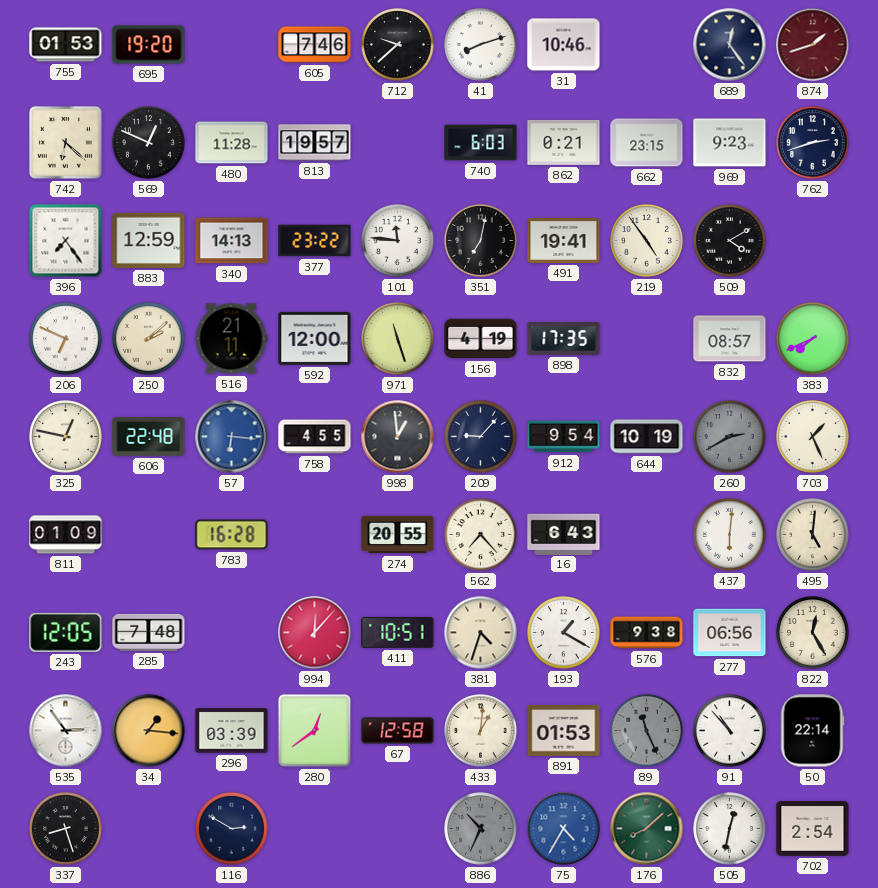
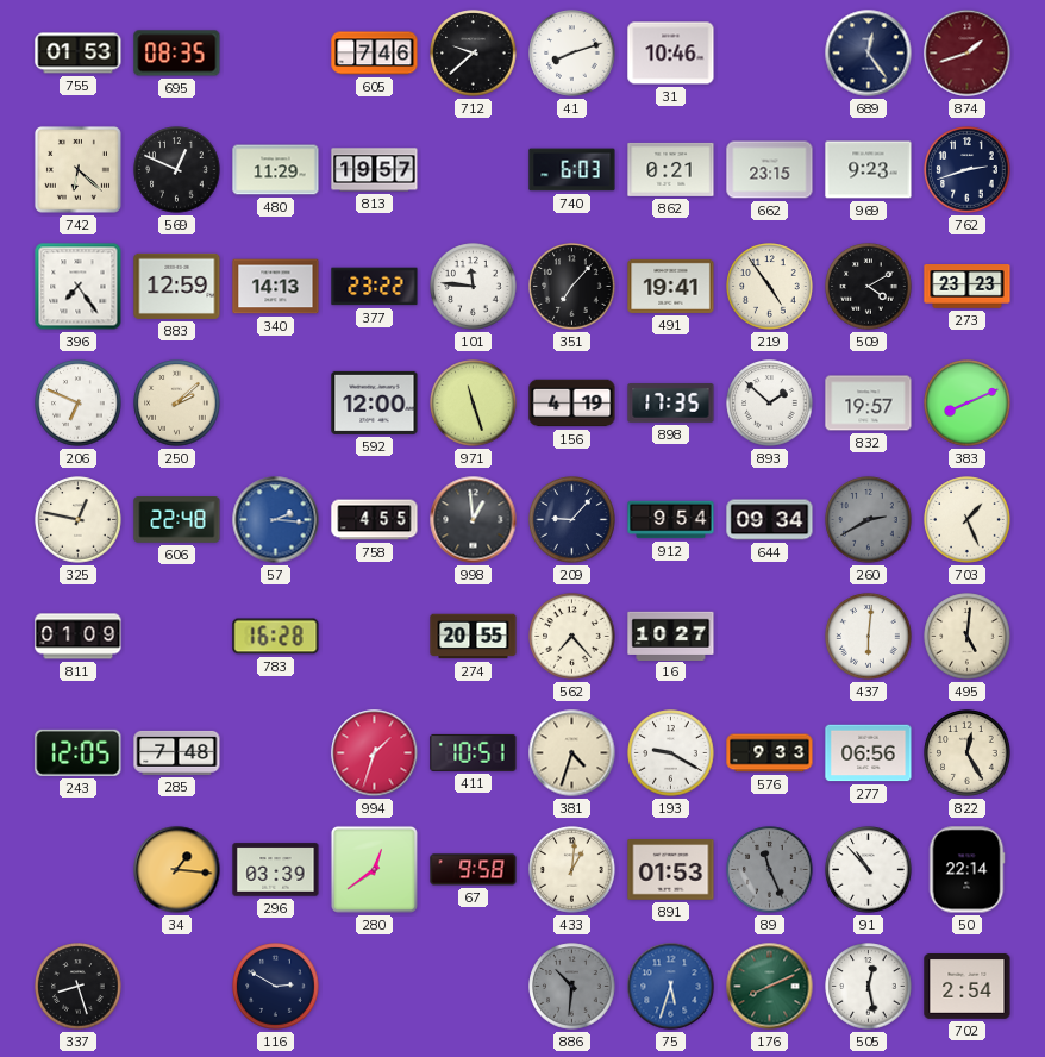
695: 19:20 -> 08:35 (177, 54)
480: 11:28 -> 11:29 (276, 170)
351: 7:02 -> 7:07 (572, 287)
273: none -> 23:23 (968, 287)
516: 21:11 -> none (231, 339)
893: none -> 1:52 (770, 404)
832: 08:57 -> 19:57 (869, 404)
383: 7:41 -> 8:11 (968, 404)
57: 6:16 -> 2:16 (276, 520)
644: 10:19 -> 09:34 (770, 520)
16: 6:43 -> 10:27 (671, 636)
994: 12:07 -> 1:33 (375, 753)
193: 1:20 -> 9:20 (671, 753)
576: 9:38 -> 9:33 (770, 753)
535: 2:54 -> none (66, 731)
67: 12:58 -> 9:58 (474, 870)
886: 10:34 -> 10:31 (572, 987)
75: 4:35 -> 5:33 (671, 987)
176: 8:08 -> 8:11 (770, 987)
505: 12:32 -> 12:28 (869, 987)
